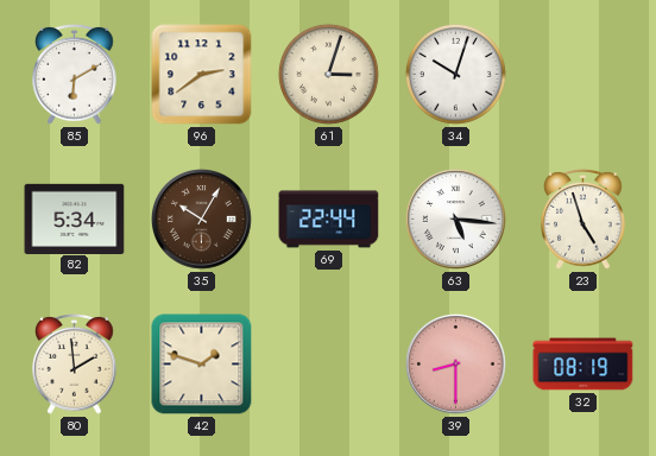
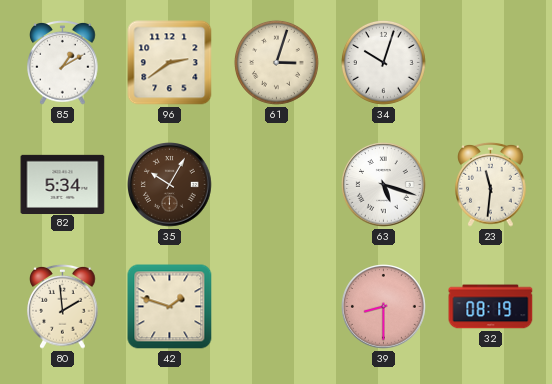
85: 6:10 -> 1:10 (63, 62)
69: 22:44 -> none (329, 220)
63: 5:16 -> 5:18 (384, 185)
23: 4:57 -> 11:31 (491, 184)
